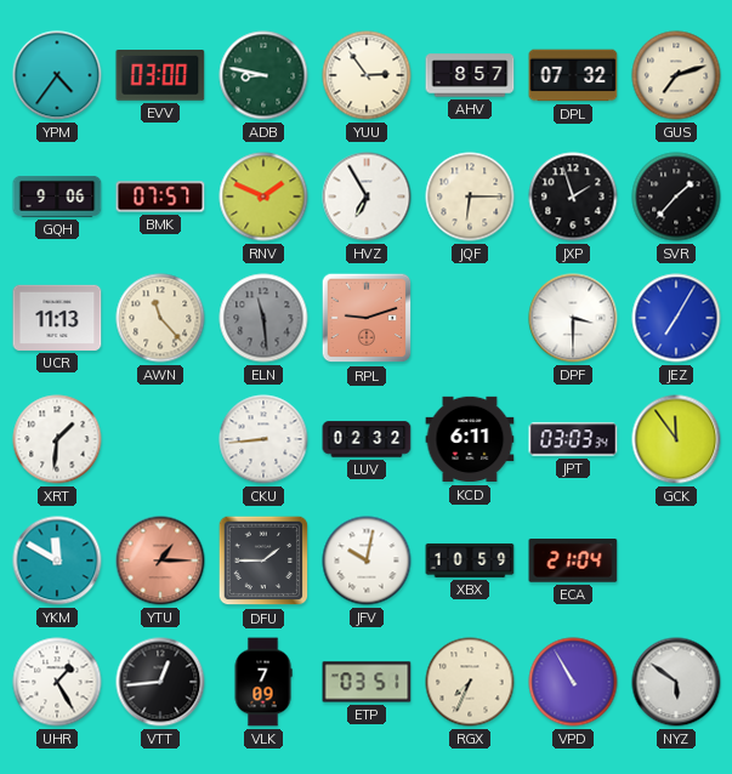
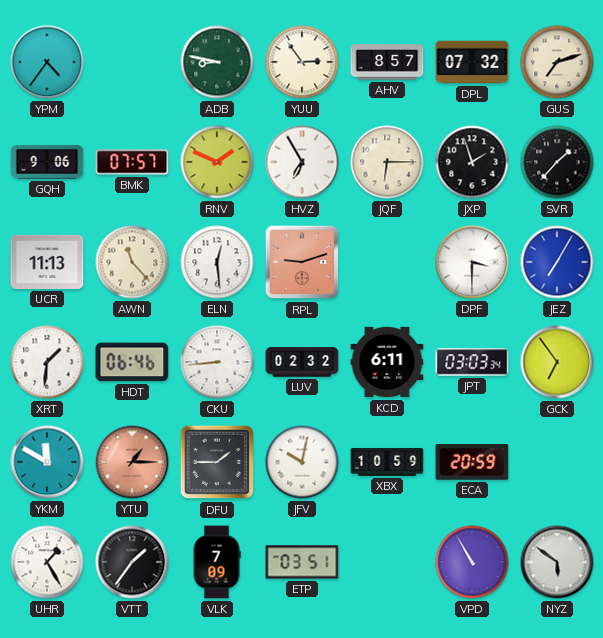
EVV: 03:00 -> none (160, 76)
ELN: 11:29 -> 12:29 (217, 262)
ELN dial: grey -> white (217, 262)
HDT: none -> 06:46 (132, 362)
GCK: 11:54 -> 6:54 (557, 362)
ECA: 21:04 -> 20:59 (472, 462)
VTT: 12:44 -> 1:36 (132, 562)
RGX: 7:34 -> none (470, 682)
